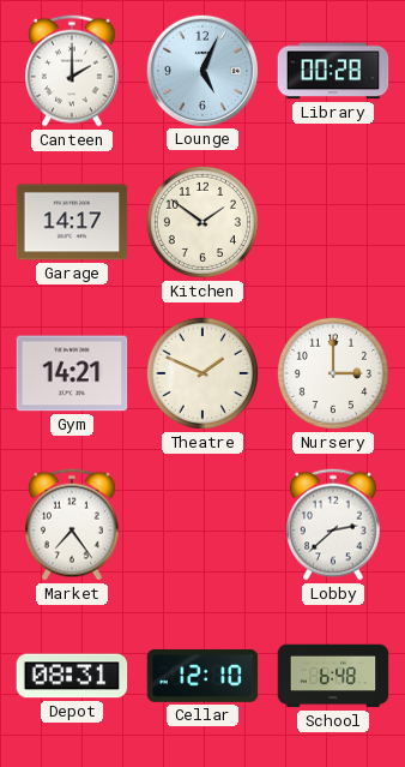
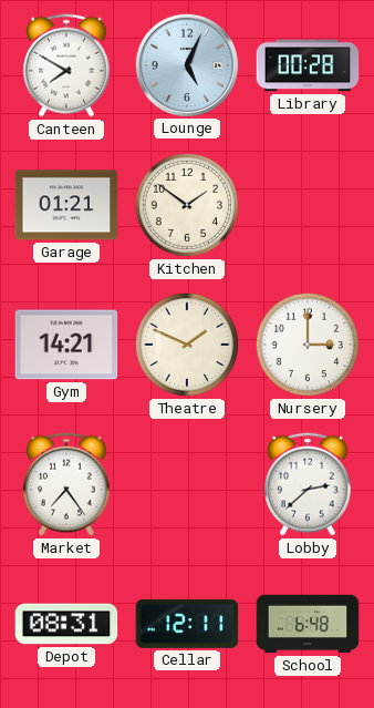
Canteen: 2:00 -> 7:50 (67, 65)
Garage: 14:17 -> 01:21 (66, 205)
Cellar: 12:10 -> 12:11 (187, 624)
